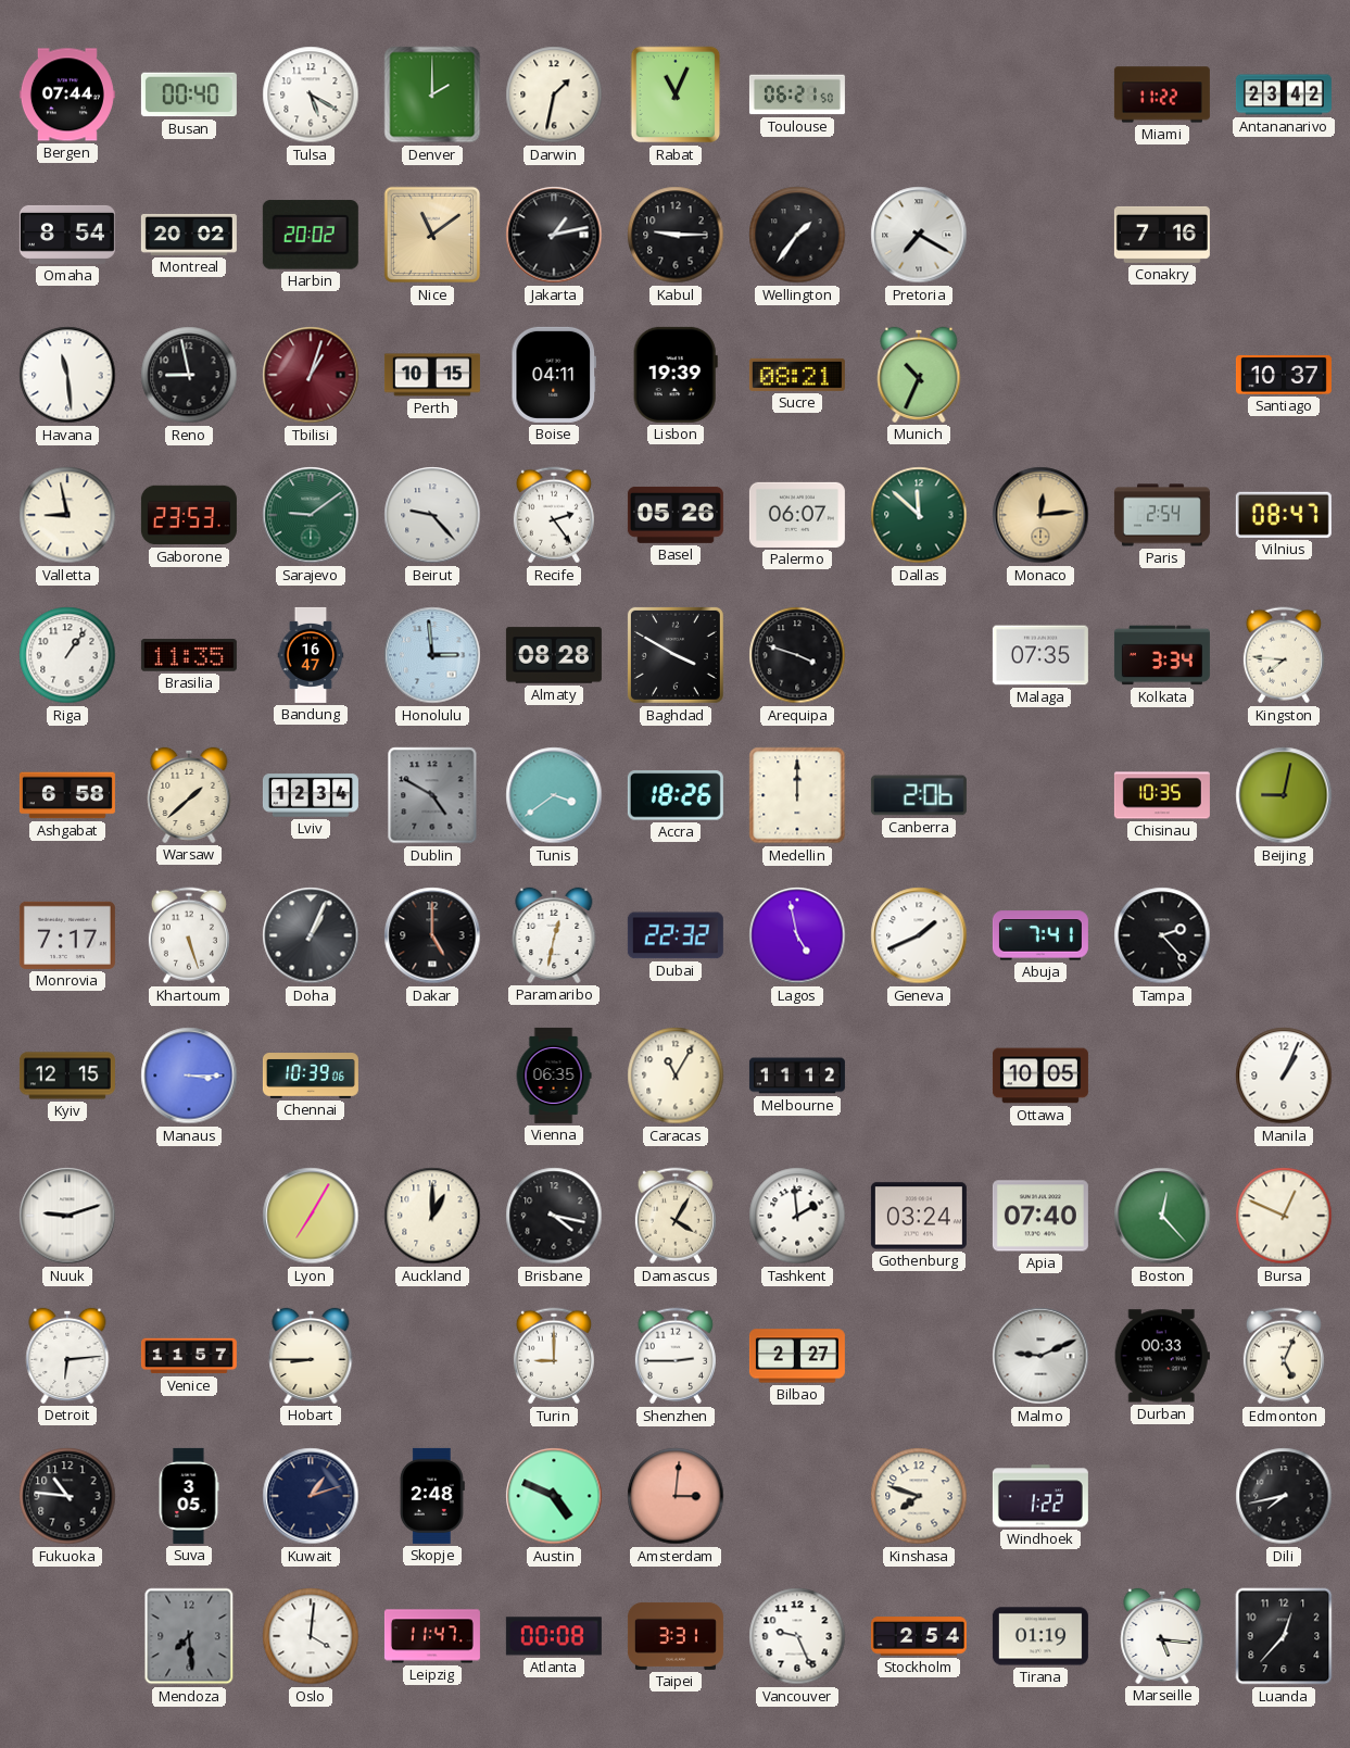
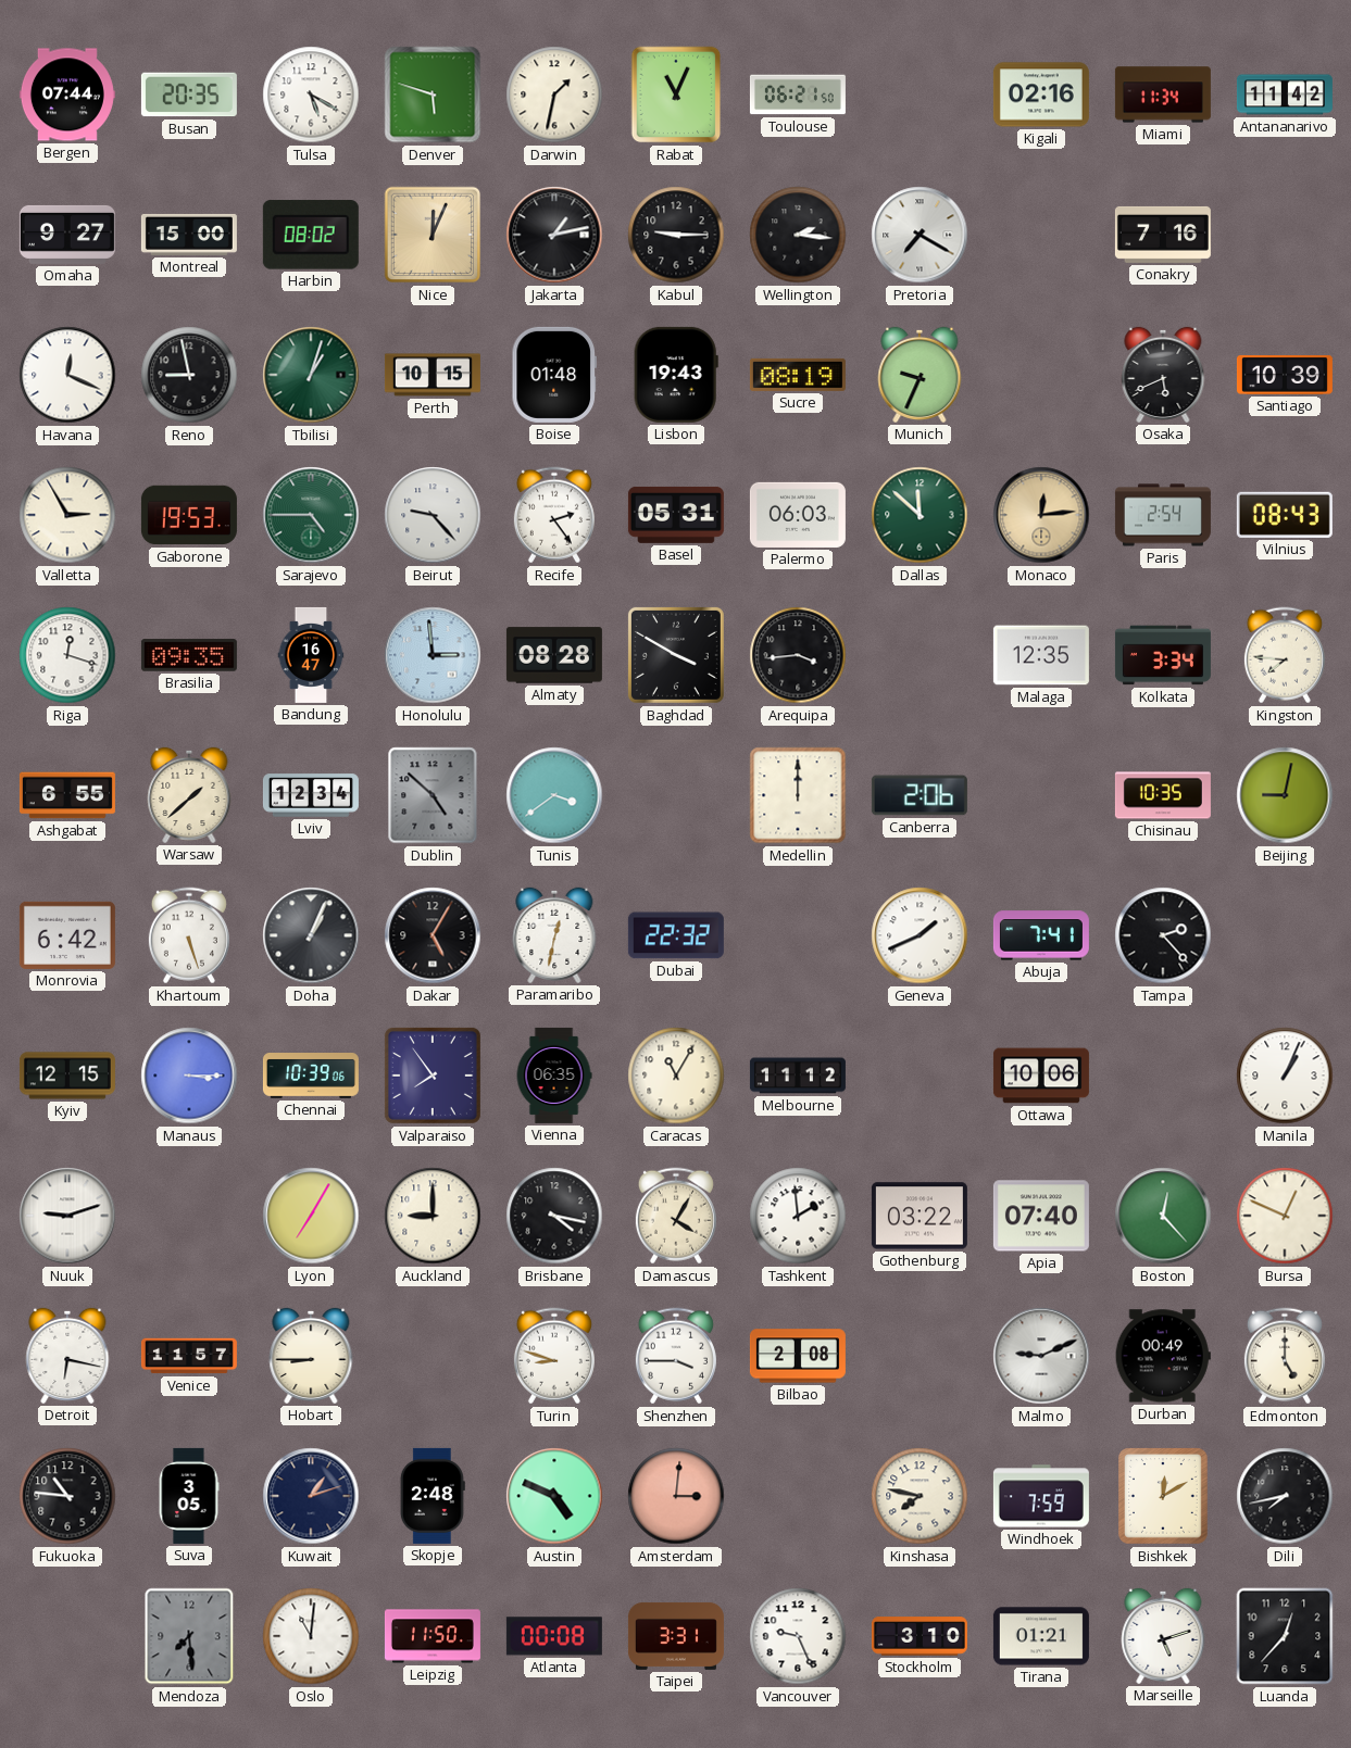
Busan: 00:40 -> 20:35 (189, 95)
Denver: 2:00 -> 5:48 (433, 95)
Kigali: none -> 02:16 (1041, 95)
Miami: 11:22 -> 11:34 (1163, 95)
Antananarivo: 23:42 -> 11:42 (1285, 95)
Omaha: 8:54 -> 9:27 (67, 235)
Montreal: 20:02 -> 15:00 (189, 235)
Harbin: 20:02 -> 08:02 (311, 235)
Nice: 11:09 -> 12:04 (433, 235)
Wellington: 1:36 -> 2:16 (798, 235)
Havana: 11:29 -> 12:19 (67, 375)
Tbilisi dial: burgundy -> green (311, 375)
Boise: 04:11 -> 01:48 (553, 375)
Lisbon: 19:39 -> 19:43 (676, 375)
Sucre: 08:21 -> 08:19 (798, 375)
Munich: 10:34 -> 9:34 (920, 375)
Osaka: none -> 5:41 (1163, 375)
Santiago: 10:37 -> 10:39 (1285, 375)
Valletta: 8:58 -> 2:55 (67, 515)
Gaborone: 23:53 -> 19:53 (189, 515)
Sarajevo: 9:09 -> 4:45 (311, 515)
Basel: 05:26 -> 05:31 (676, 515)
Palermo: 06:07 -> 06:03 (798, 515)
Vilnius: 08:47 -> 08:43 (1285, 515)
Riga: 1:06 -> 12:18 (67, 655)
Brasilia: 11:35 -> 09:35 (189, 655)
Arequipa: 3:48 -> 3:44 (798, 655)
Malaga: 07:35 -> 12:35 (1041, 655)
Ashgabat: 6:58 -> 6:55 (67, 795)
Dublin: 4:50 -> 4:52 (433, 795)
Accra: 18:26 -> none (676, 795)
Monrovia: 7:17 -> 6:42 (67, 935)
Dakar: 5:00 -> 5:05 (433, 935)
Lagos: 4:58 -> none (797, 935)
Valparaiso: none -> 7:54 (433, 1076)
Ottawa: 10:05 -> 10:06 (1041, 1076)
Auckland: 1:00 -> 9:00 (433, 1216)
Gothenburg: 03:24 -> 03:22 (920, 1216)
Detroit: 6:14 -> 6:17 (67, 1356)
Turin: 9:00 -> 8:48 (554, 1356)
Shenzhen: 2:45 -> 3:45 (676, 1356)
Bilbao: 2:27 -> 2:08 (798, 1356)
Durban: 00:33 -> 00:49 (1163, 1356)
Edmonton: 5:04 -> 5:00 (1285, 1356)
Kinshasa: 7:48 -> 7:47 (920, 1496)
Windhoek: 1:22 -> 7:59 (1041, 1496)
Bishkek: none -> 12:10 (1164, 1497)
Oslo: 4:01 -> 11:01 (311, 1636)
Leipzig: 11:47 -> 11:50 (433, 1636)
Stockholm: 2:54 -> 3:10 (920, 1636)
Tirana: 01:19 -> 01:21 (1041, 1636)
Marseille: 5:16 -> 5:12 (1163, 1636)
